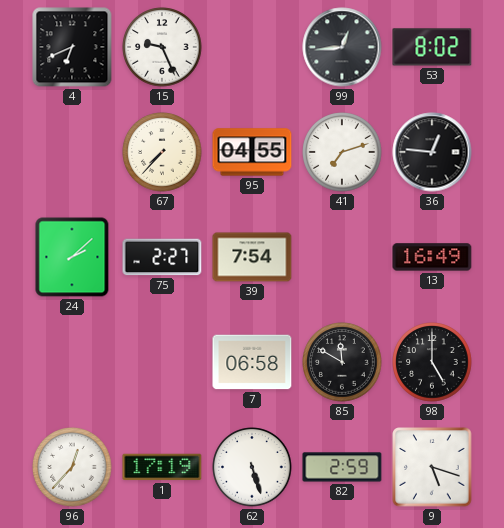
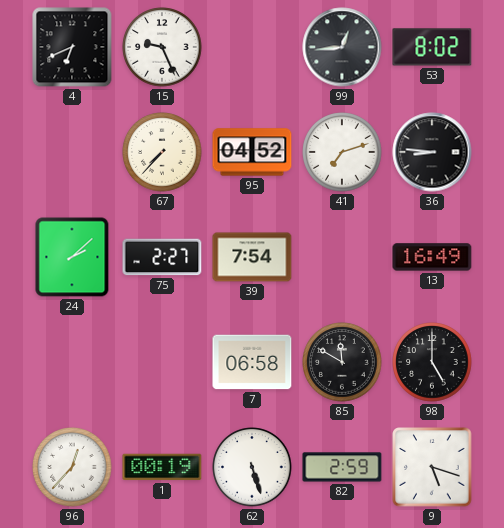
95: 04:55 -> 04:52 (252, 152)
36: 12:46 -> 8:46 (432, 152)
1: 17:19 -> 00:19 (162, 467)
